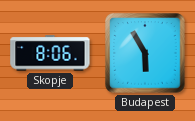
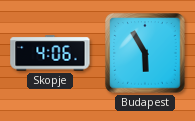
Skopje: 8:06 -> 4:06 (50, 53)
